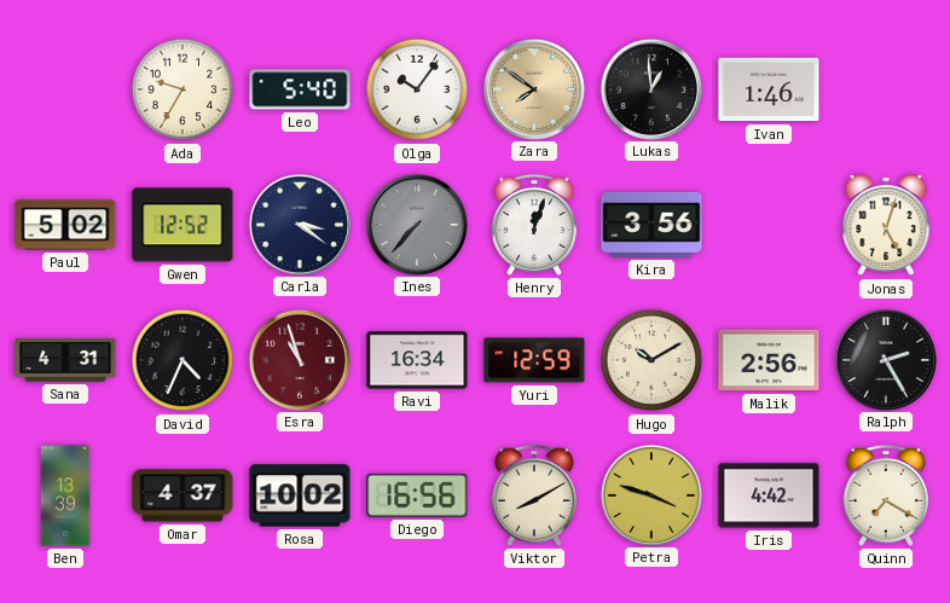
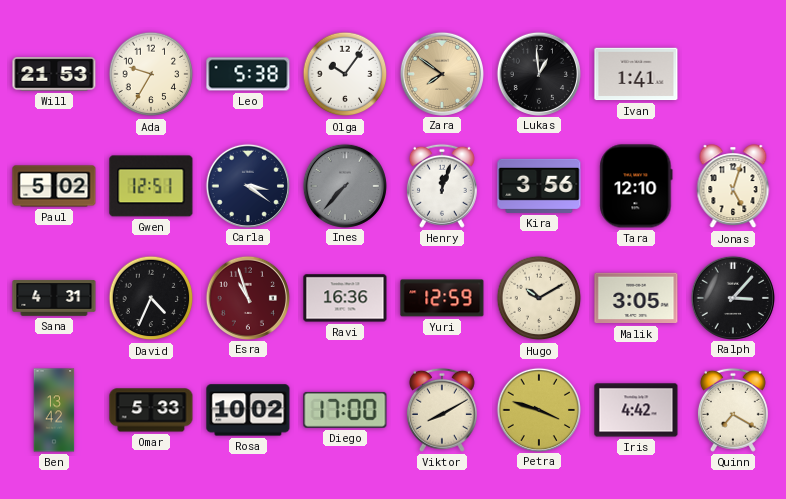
Will: none -> 21:53 (54, 74)
Leo: 5:40 -> 5:38 (248, 74)
Ivan: 1:46 -> 1:41 (636, 74)
Gwen: 12:52 -> 12:51 (151, 186)
Tara: none -> 12:10 (636, 186)
Ravi: 16:34 -> 16:36 (345, 298)
Malik: 2:56 -> 3:05 (636, 298)
Ralph: 2:25 -> 3:07 (732, 297)
Ben: 13:39 -> 13:42 (54, 410)
Omar: 4:37 -> 5:33 (151, 410)
Diego: 16:56 -> 17:00 (345, 410)
